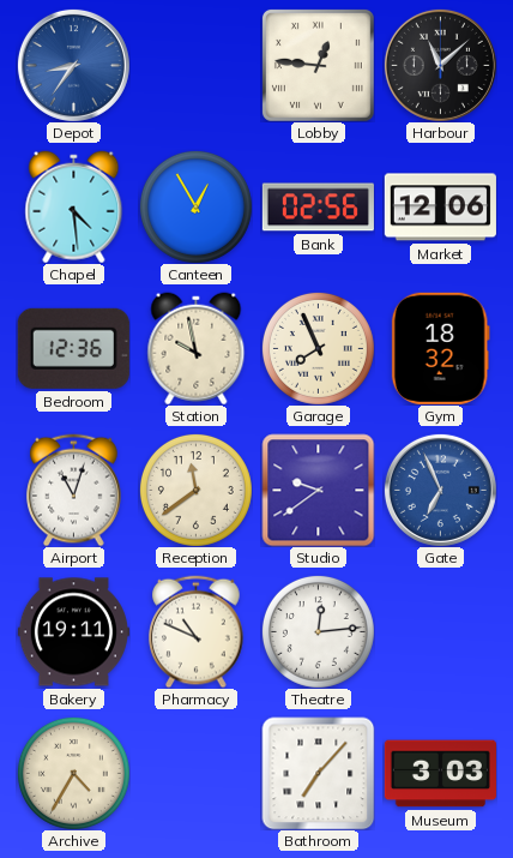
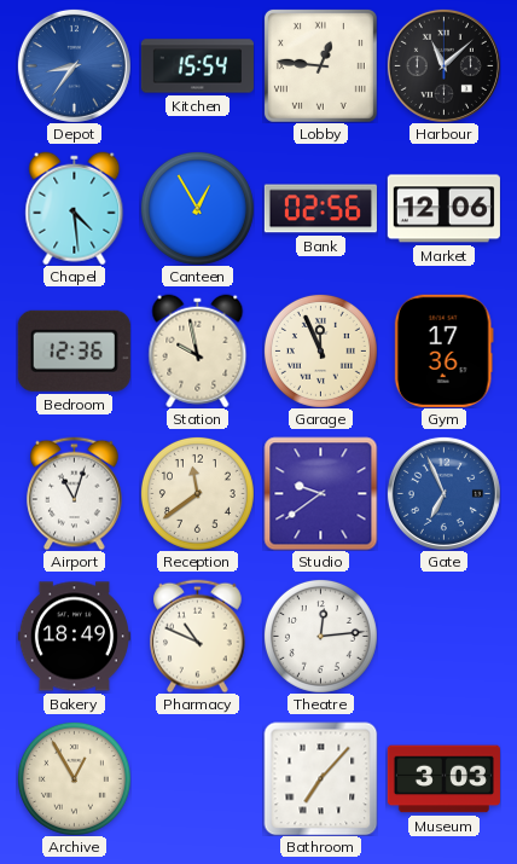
Kitchen: none -> 15:54 (197, 66)
Garage: 7:56 -> 11:56 (320, 350)
Gym: 18:32 -> 17:36 (443, 350)
Bakery: 19:11 -> 18:49 (74, 637)
Archive: 4:35 -> 12:55 (74, 778)
